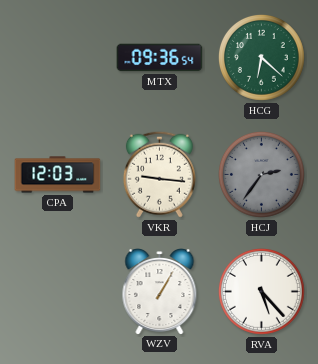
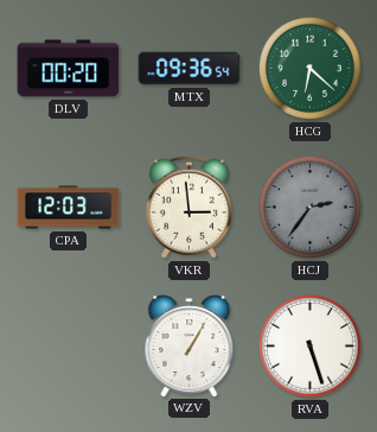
DLV: none -> 00:20 (69, 69)
VKR: 9:16 -> 2:59 (188, 207)
RVA: 5:23 -> 5:27 (311, 347)
